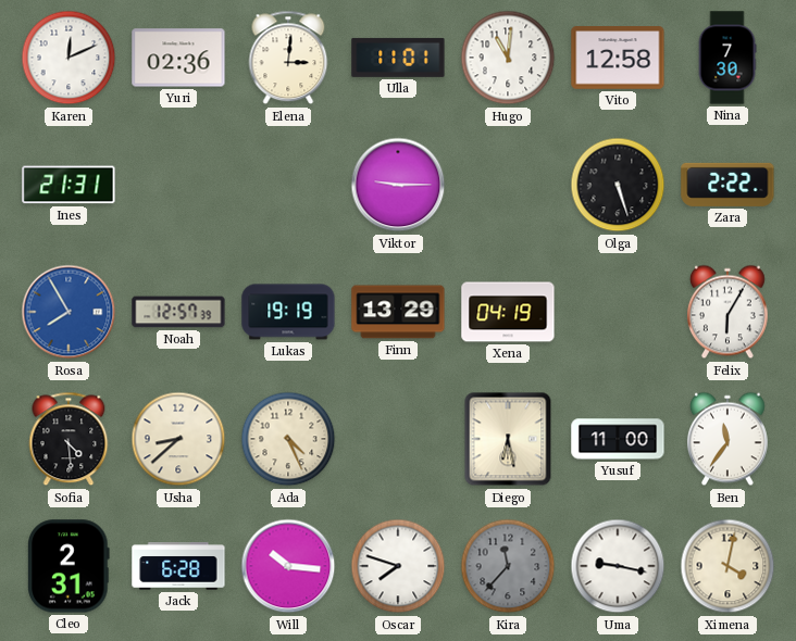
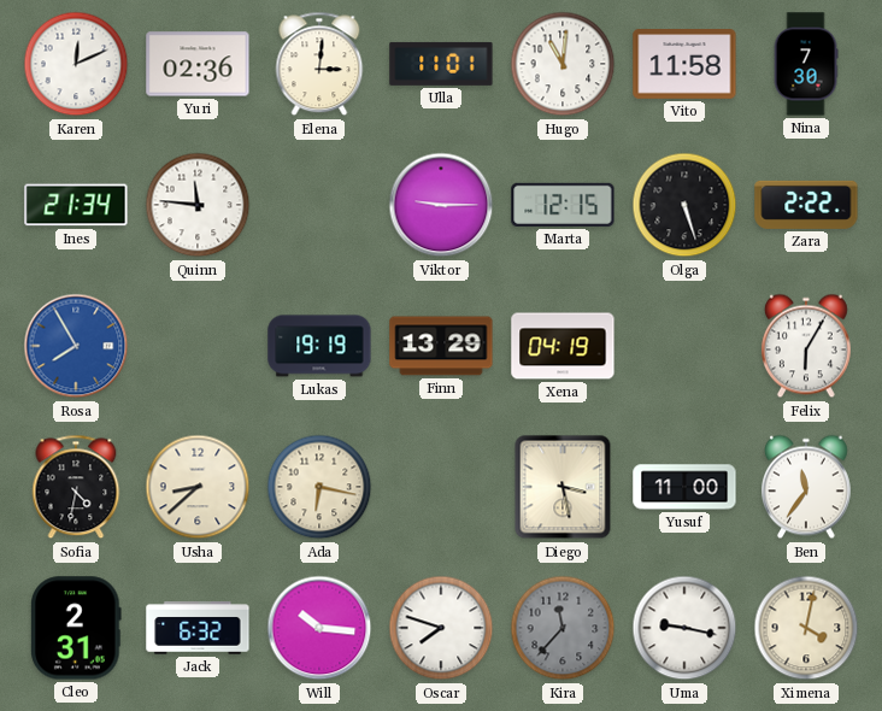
Vito: 12:58 -> 11:58 (684, 64)
Ines: 21:31 -> 21:34 (76, 205)
Quinn: none -> 11:46 (198, 205)
Marta: none -> 12:15 (563, 205)
Noah: 12:57 -> none (178, 312)
Sofia: 4:29 -> 4:32 (76, 487)
Ada: 4:26 -> 6:17 (319, 487)
Diego: 6:28 -> 3:28 (563, 487)
Jack: 6:28 -> 6:32 (198, 628)
